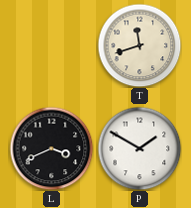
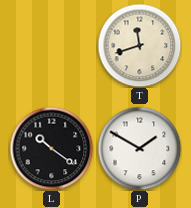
L: 3:41 -> 10:21 (51, 148)
